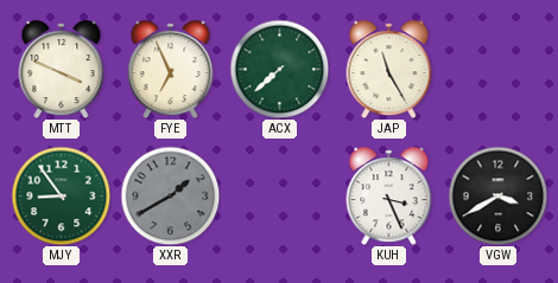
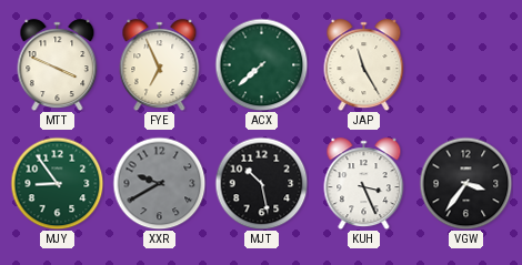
XXR: 1:40 -> 9:40 (159, 183)
MJT: none -> 10:28 (261, 183)
VGW: 3:40 -> 3:36 (465, 183)
